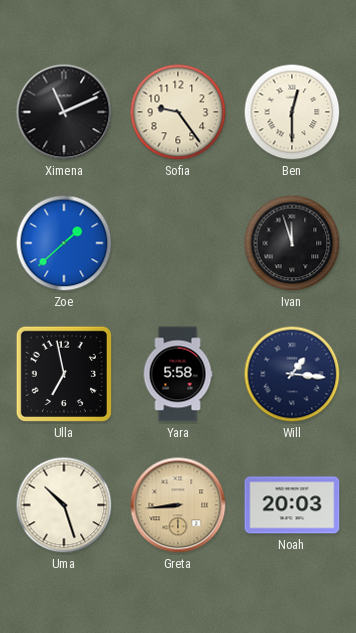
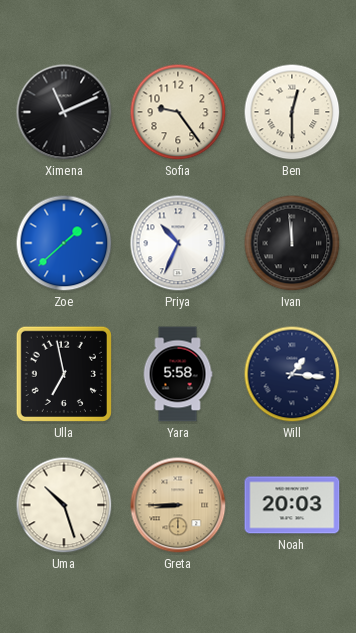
Priya: none -> 10:34 (178, 243)
Ivan: 11:57 -> 11:59 (292, 243)
Greta: 8:44 -> 8:45 (178, 505)
